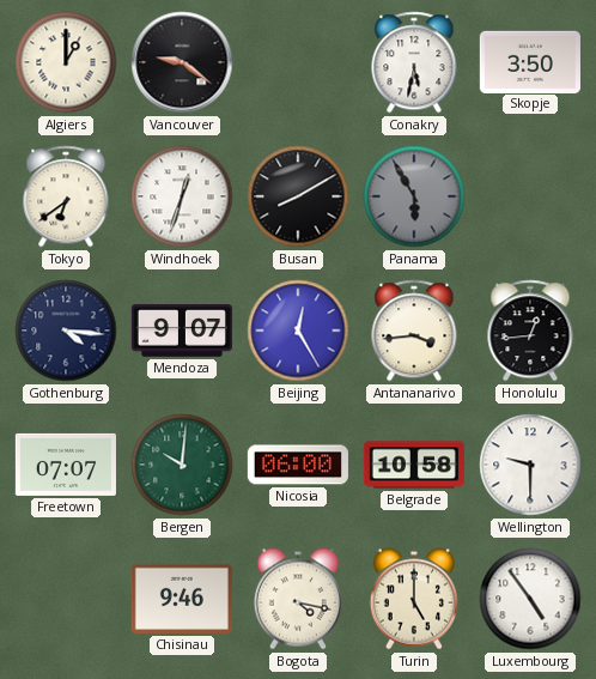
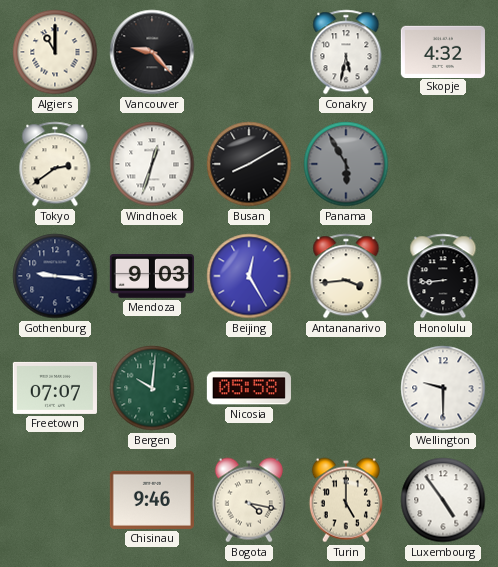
Algiers: 1:00 -> 11:00 (55, 52)
Vancouver: 9:21 -> 9:23 (152, 52)
Skopje: 3:50 -> 4:32 (443, 51)
Tokyo: 6:39 -> 2:39 (55, 164)
Gothenburg: 4:16 -> 9:16 (55, 276)
Mendoza: 9:07 -> 9:03 (152, 276)
Honolulu: 12:44 -> 8:44 (443, 276)
Nicosia: 06:00 -> 05:58 (249, 388)
Belgrade: 10:58 -> none (414, 465)
